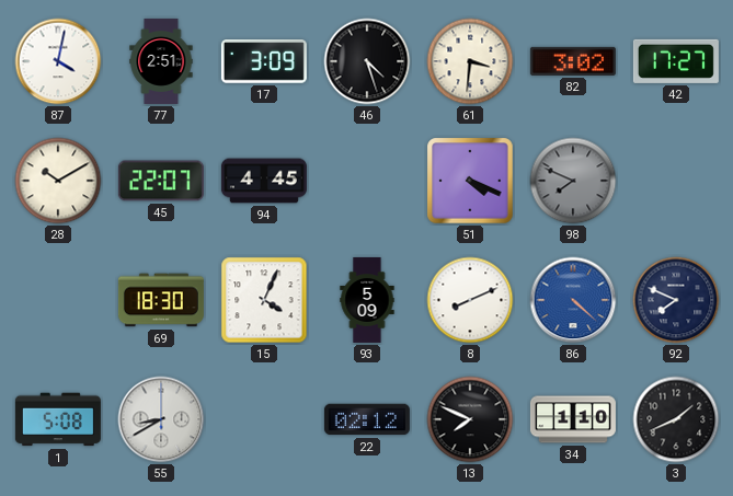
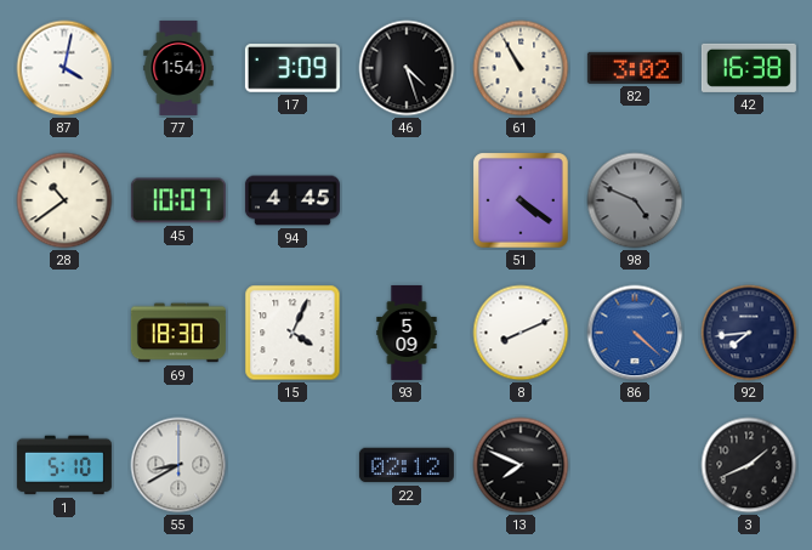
77: 2:51 -> 1:54 (178, 68)
61: 3:31 -> 10:55 (521, 68)
42: 17:27 -> 16:38 (749, 68)
28: 10:10 -> 10:39 (64, 200)
45: 22:07 -> 10:07 (178, 200)
51: 4:19 -> 4:21 (521, 200)
98: 7:49 -> 4:49 (635, 200)
92: 7:49 -> 7:44 (749, 333)
1: 5:08 -> 5:10 (64, 465)
34: 1:10 -> none (573, 419)
